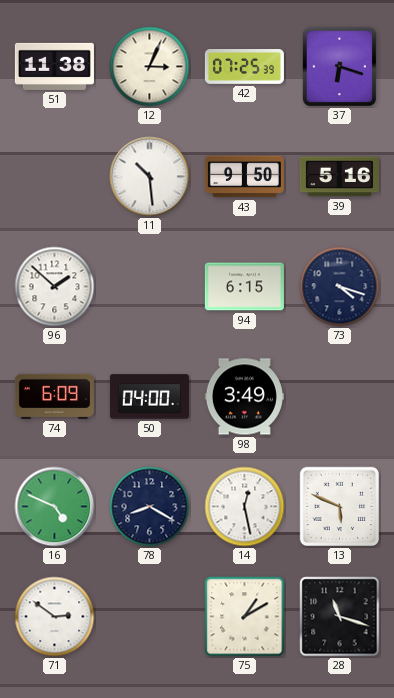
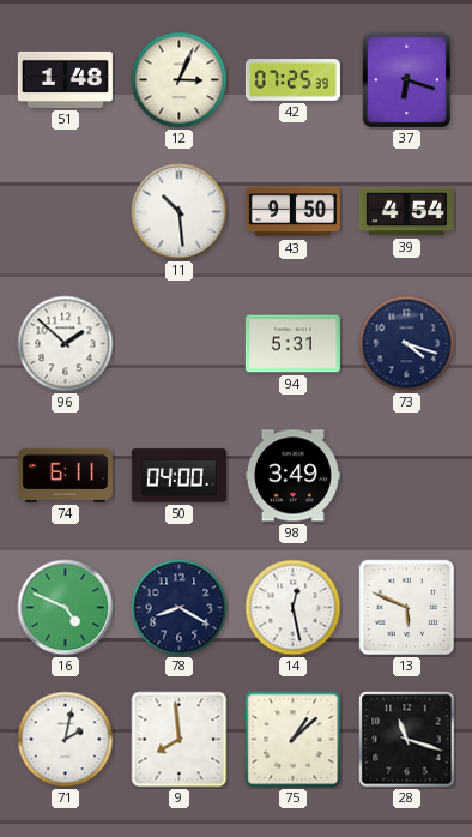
51: 11:38 -> 1:48 (65, 79)
39: 5:16 -> 4:54 (406, 212)
94: 6:15 -> 5:31 (292, 344)
74: 6:09 -> 6:11 (65, 475)
71: 2:51 -> 2:02 (66, 740)
9: none -> 7:59 (180, 740)
75: 1:10 -> 1:08 (294, 740)
